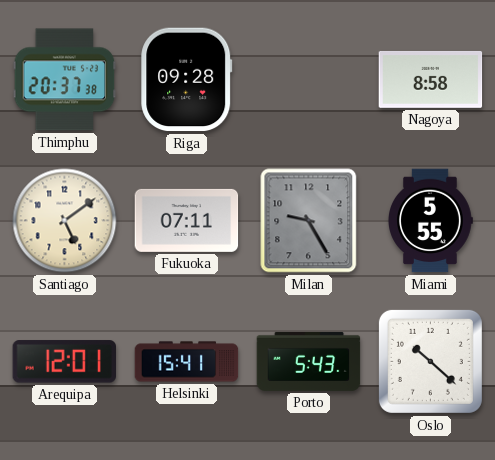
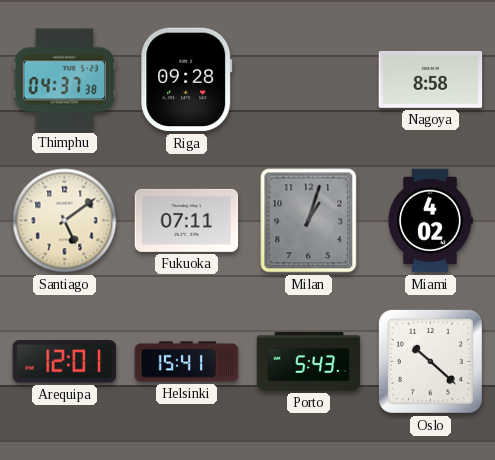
Thimphu: 20:37 -> 04:37 (65, 80)
Milan: 9:25 -> 1:03 (309, 221)
Miami: 5:55 -> 4:02 (430, 221)
